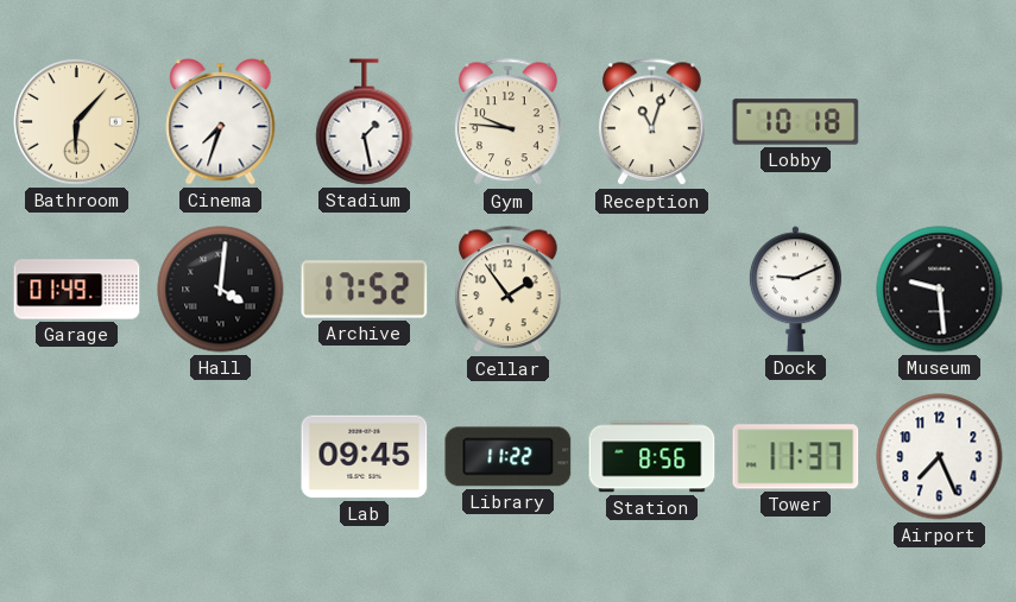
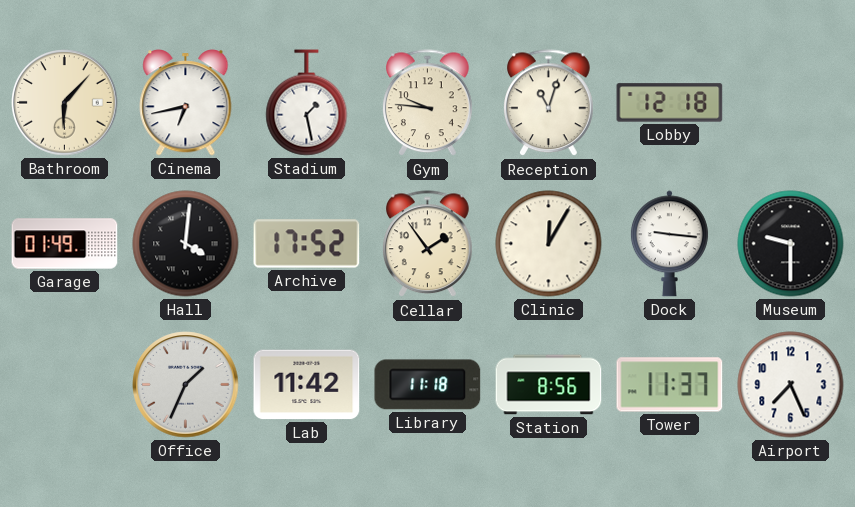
Cinema: 7:33 -> 6:43 (186, 103)
Lobby: 10:18 -> 12:18 (670, 103)
Clinic: none -> 12:05 (549, 244)
Dock: 9:11 -> 9:16 (669, 244)
Museum: 9:29 -> 9:30 (791, 244)
Office: none -> 1:34 (186, 385)
Lab: 09:45 -> 11:42 (307, 385)
Library: 11:22 -> 11:18 (428, 385)
